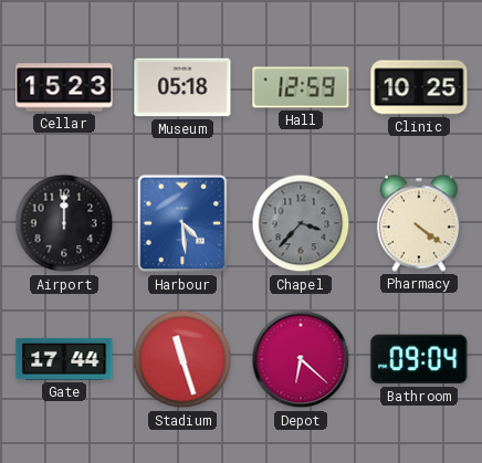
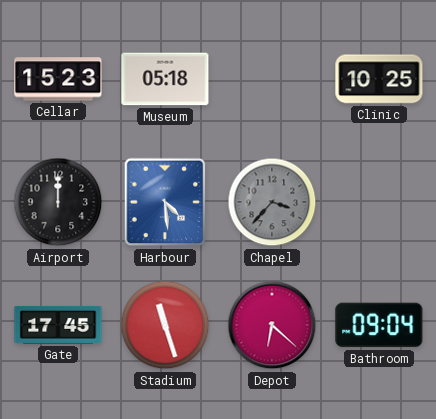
Hall: 12:59 -> none (301, 87)
Pharmacy: 4:21 -> none (419, 223)
Gate: 17:44 -> 17:45 (58, 325)
